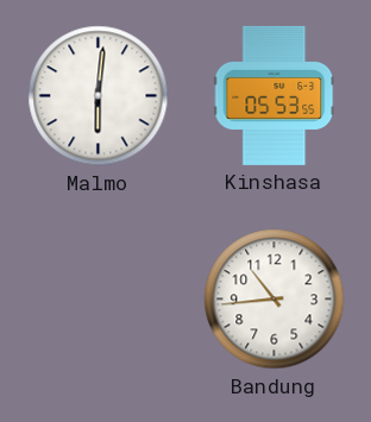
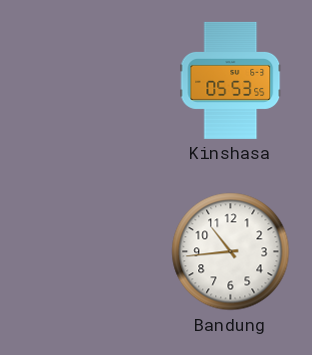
Malmo: 6:01 -> none (99, 96)
